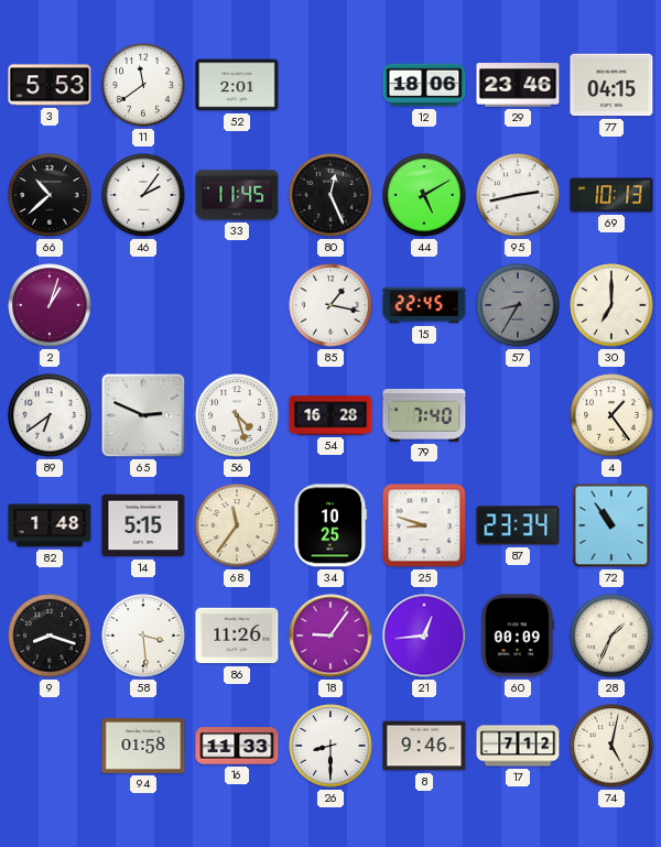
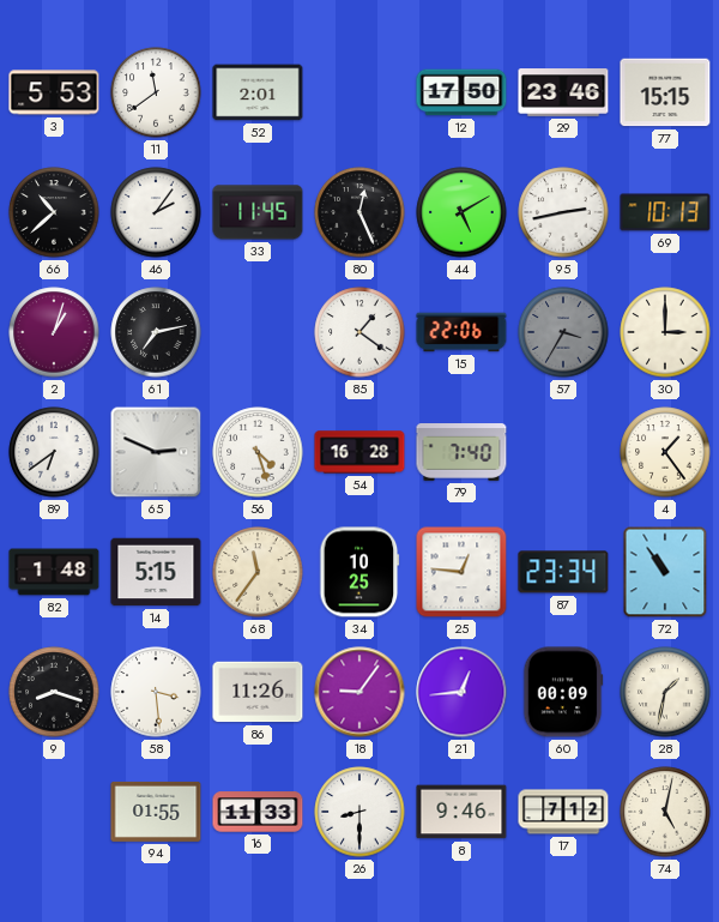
12: 18:06 -> 17:50 (461, 92)
77: 04:15 -> 15:15 (665, 92)
61: none -> 7:13 (156, 332)
85: 1:17 -> 1:21 (359, 332)
15: 22:45 -> 22:06 (461, 332)
57: 8:35 -> 3:35 (563, 332)
30: 7:00 -> 3:00 (665, 332)
25: 8:48 -> 12:46 (461, 572)
28: 1:34 -> 1:32 (665, 692)
94: 01:58 -> 01:55 (156, 812)
